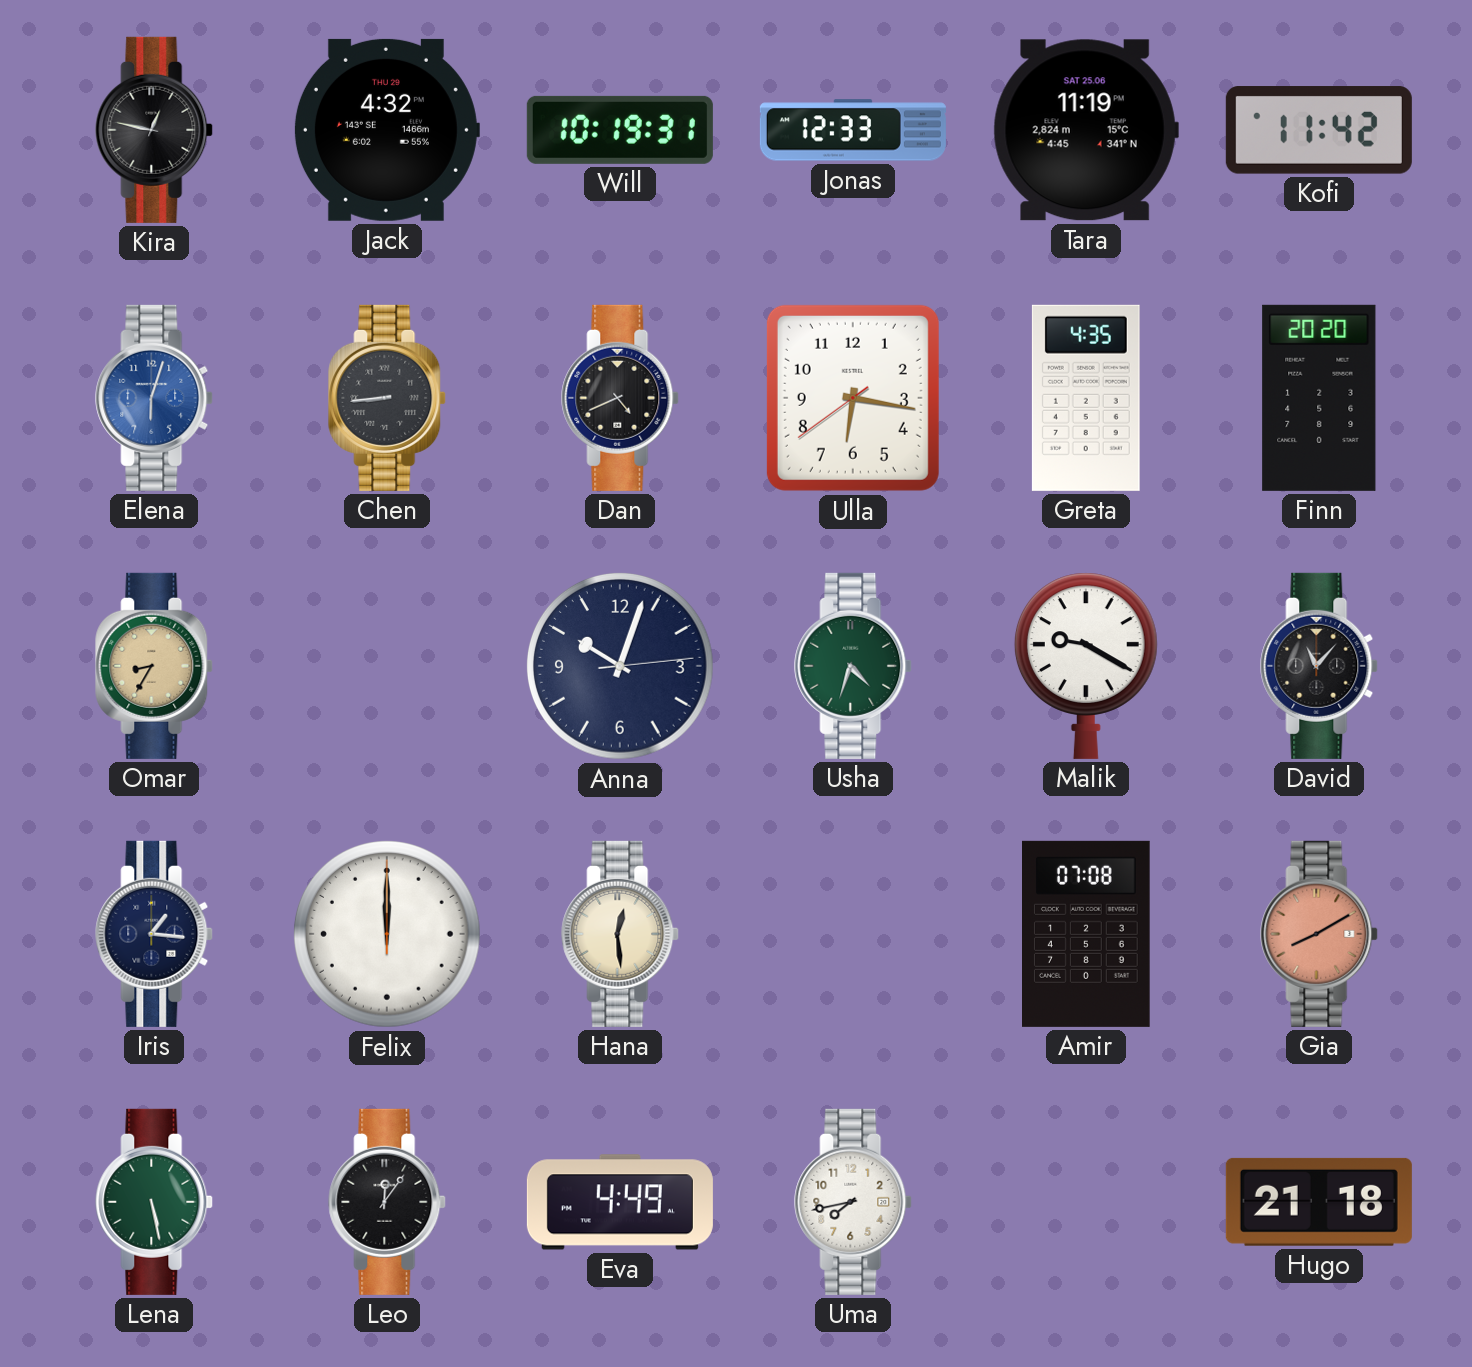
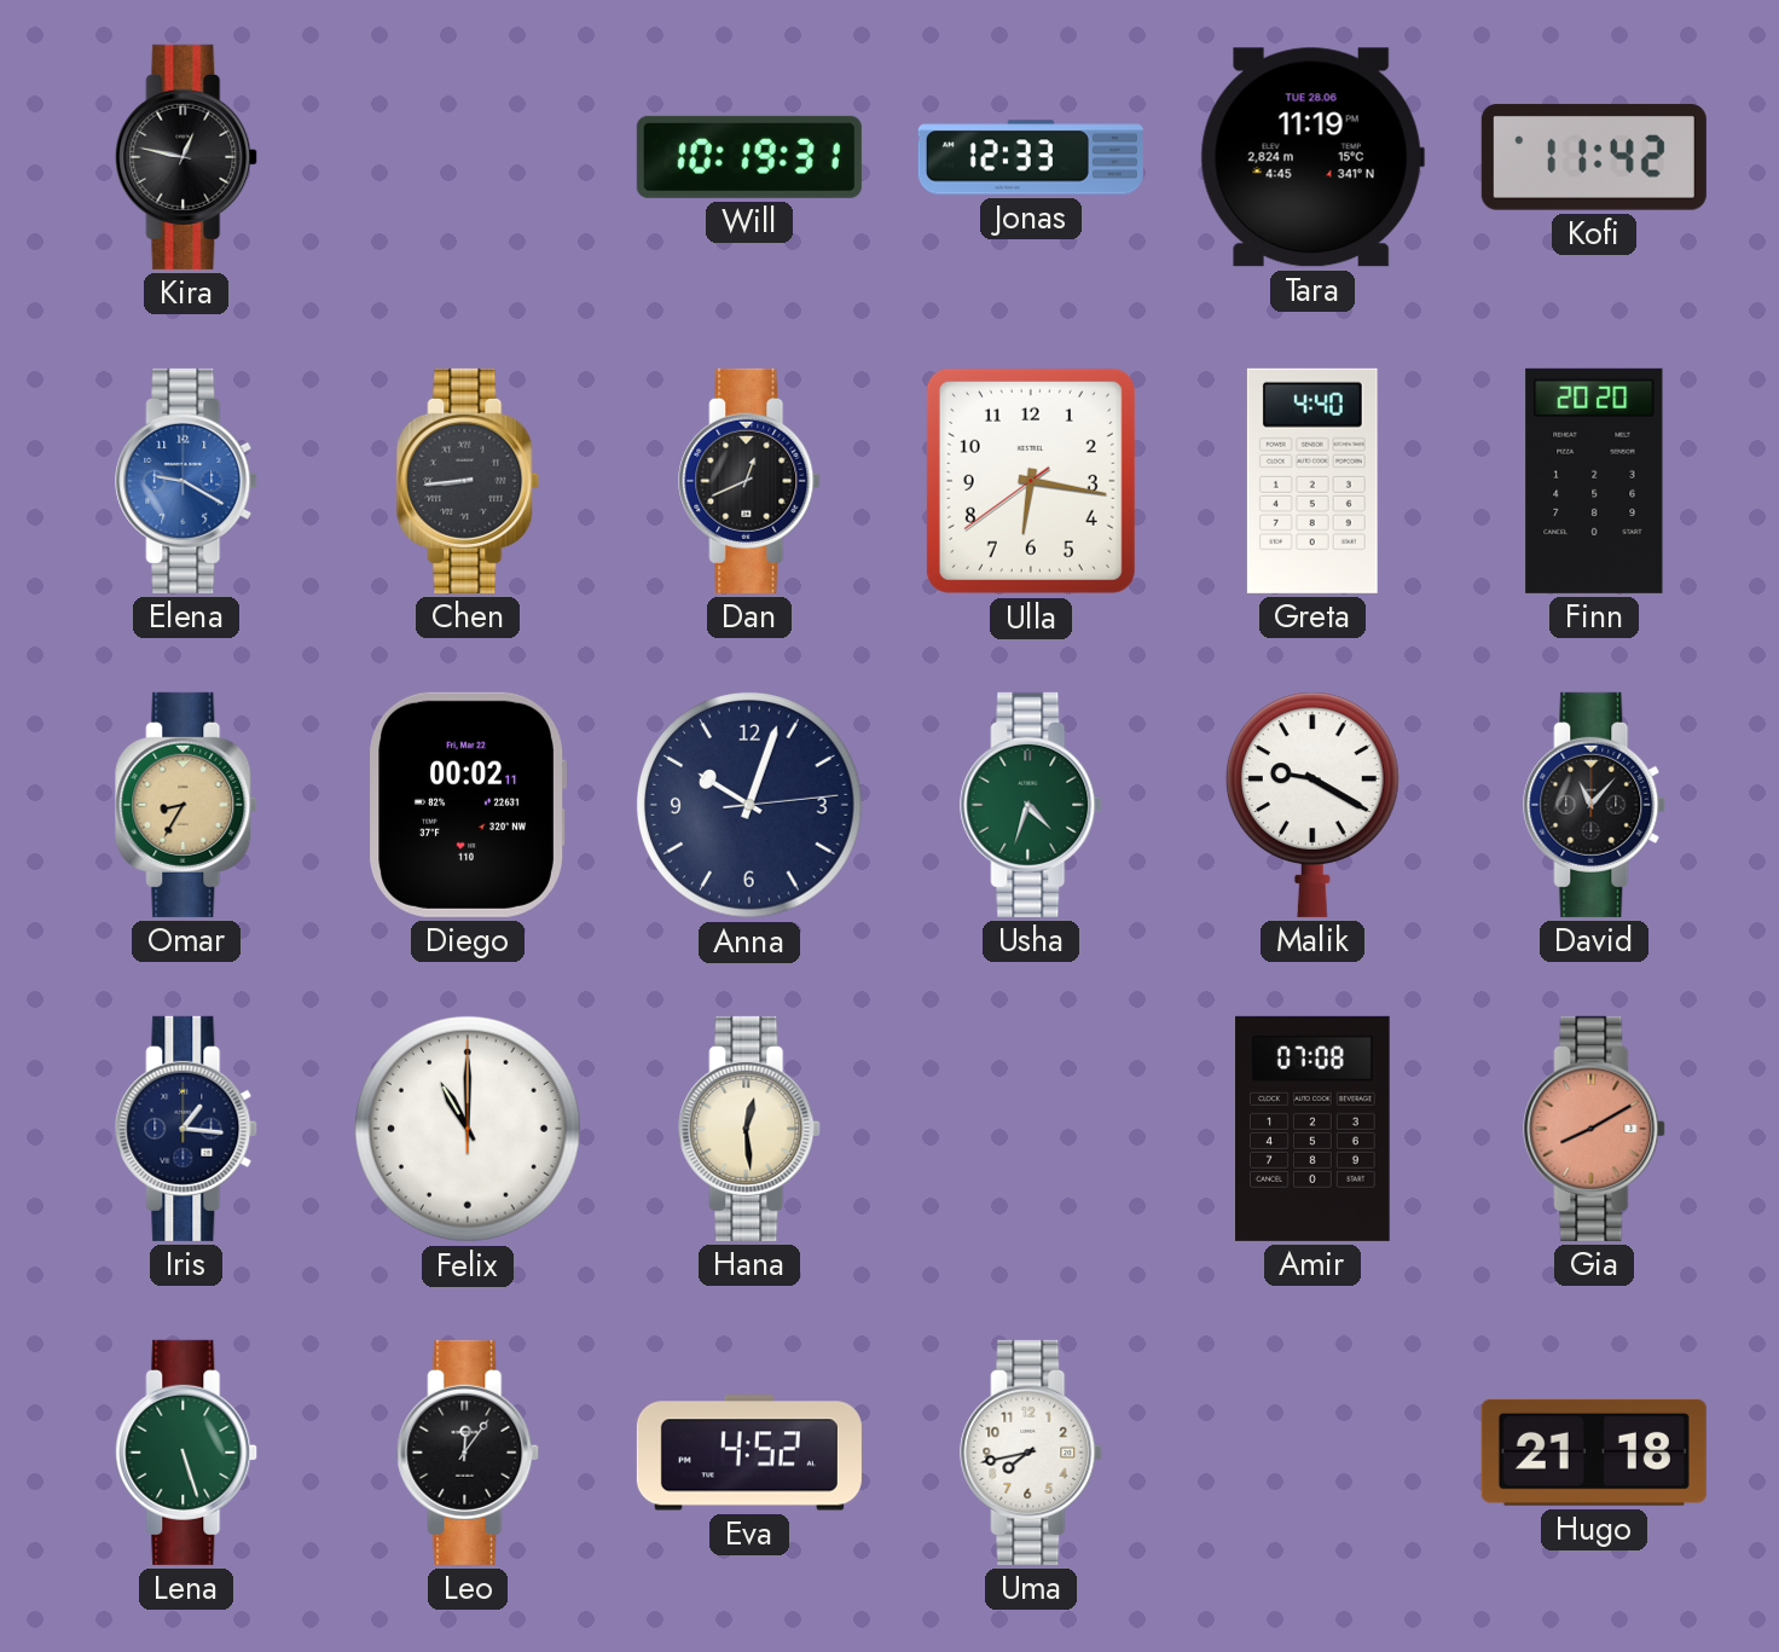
Jack: 4:32 -> none (386, 130)
Tara date: SAT 25.06 -> TUE 28.06 (1312, 157)
Elena: 6:03 -> 9:20 (187, 481)
Dan: 4:41 -> 12:41 (751, 481)
Greta: 4:35 -> 4:40 (1312, 481)
Diego: none -> 00:02 (468, 805)
Felix: 12:00 -> 11:00 (469, 1130)
Lena: 5:28 -> 5:27 (187, 1453)
Eva: 4:49 -> 4:52 (749, 1453)
